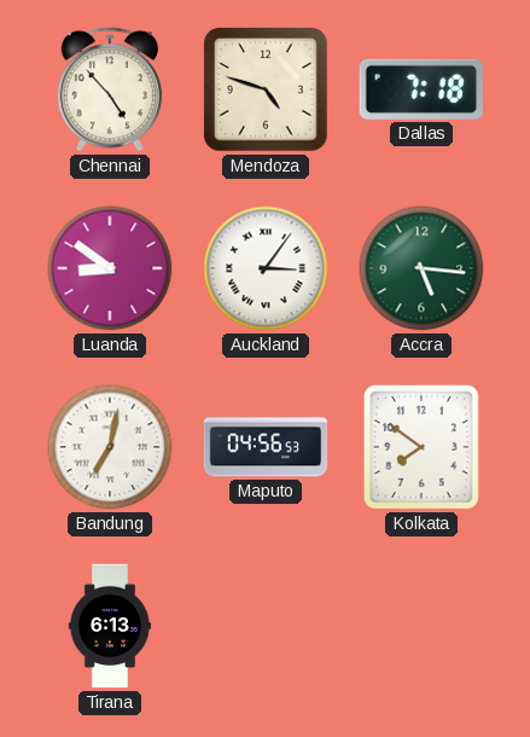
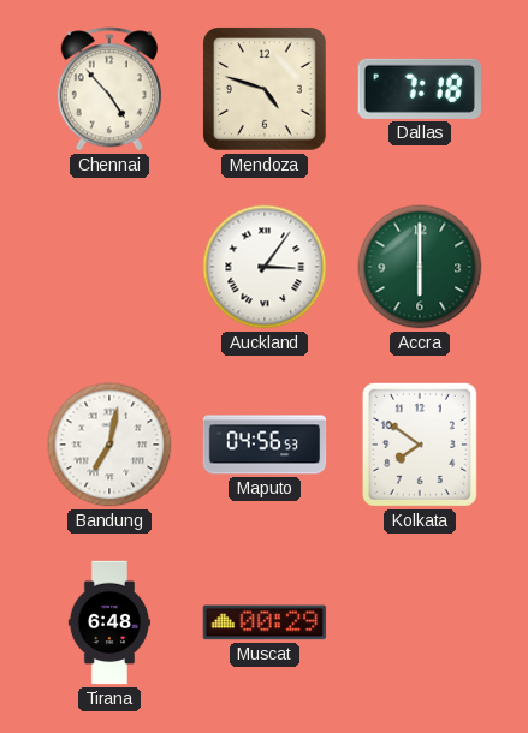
Luanda: 8:51 -> none (110, 268)
Accra: 5:16 -> 6:00 (420, 267)
Tirana: 6:13 -> 6:48 (109, 622)
Muscat: none -> 00:29 (265, 622)
